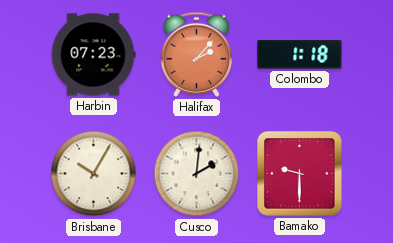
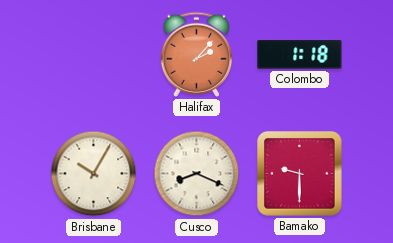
Harbin: 07:23 -> none (93, 55)
Cusco: 2:01 -> 8:19 (197, 174)
